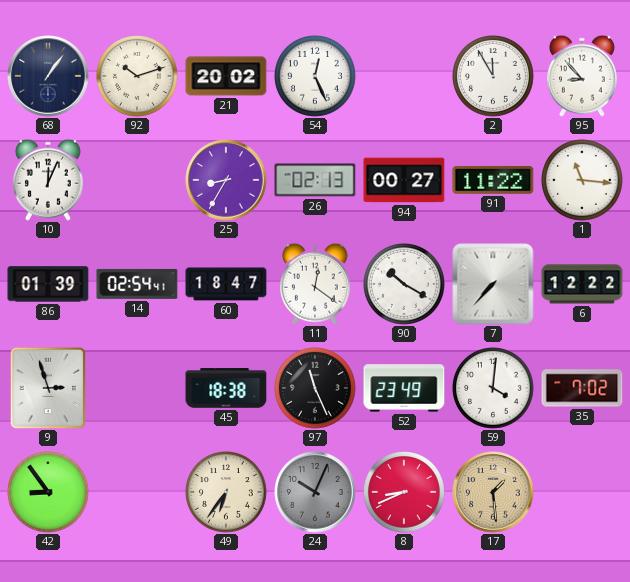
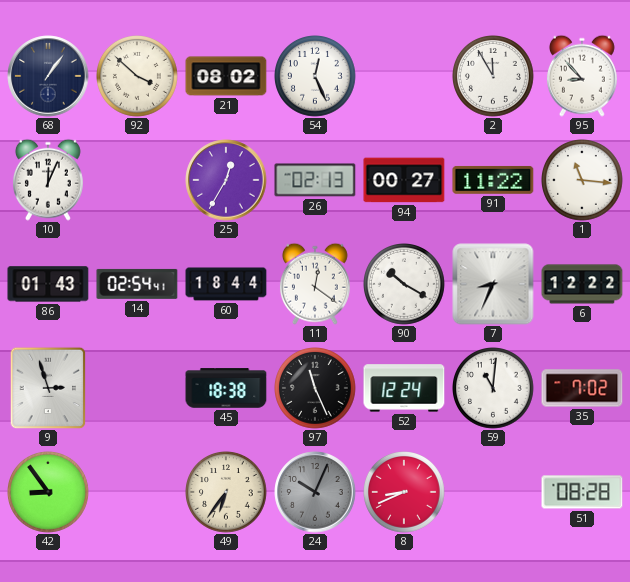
92: 10:12 -> 3:52 (138, 77)
21: 20:02 -> 08:02 (226, 76)
25: 8:35 -> 12:35 (226, 180)
86: 01:39 -> 01:43 (48, 284)
60: 18:47 -> 18:44 (226, 284)
7: 7:37 -> 8:34 (493, 284)
52: 23:49 -> 12:24 (404, 388)
59: 4:01 -> 11:01 (494, 389)
17: 1:29 -> none (493, 492)
51: none -> 08:28 (582, 492)
